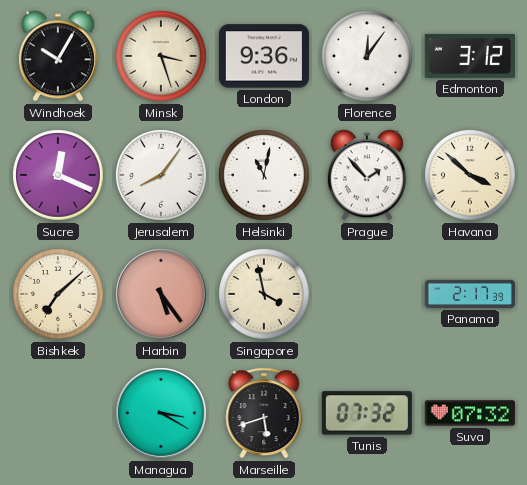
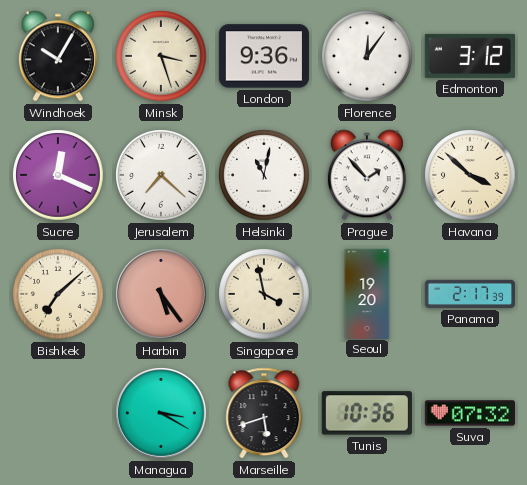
Jerusalem: 8:06 -> 7:22 (161, 175)
Seoul: none -> 19:20 (367, 293)
Tunis: 07:32 -> 10:36 (367, 413)
